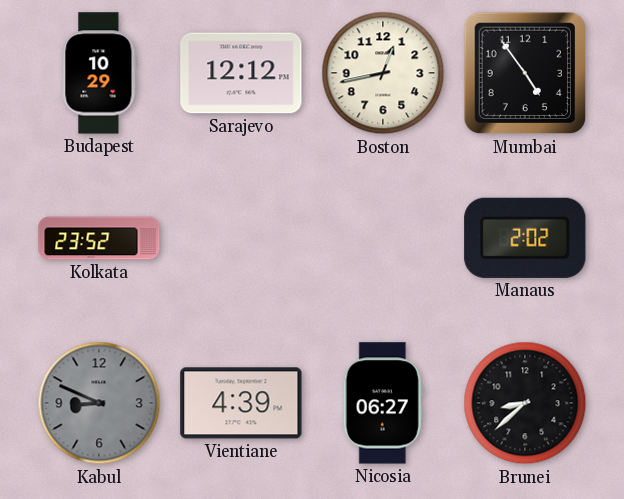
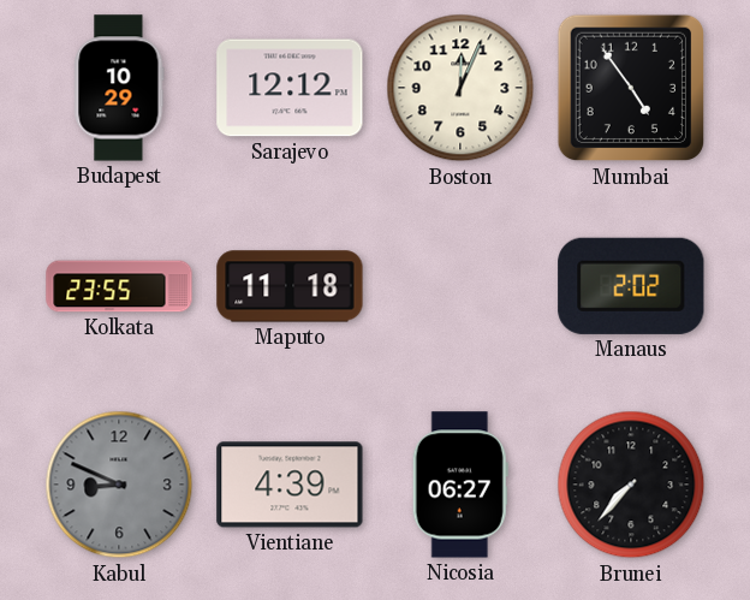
Boston: 12:43 -> 12:04 (460, 88)
Kolkata: 23:52 -> 23:55 (119, 286)
Maputo: none -> 11:18 (290, 286)
Brunei: 8:38 -> 7:37 (631, 485)
